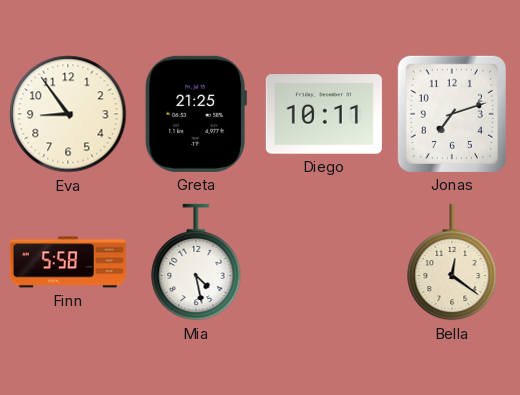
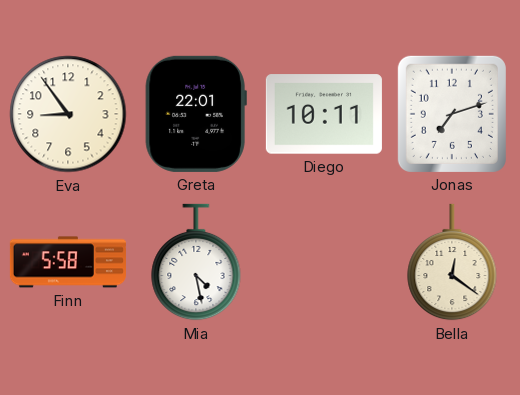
Greta: 21:25 -> 22:01 (196, 114)
